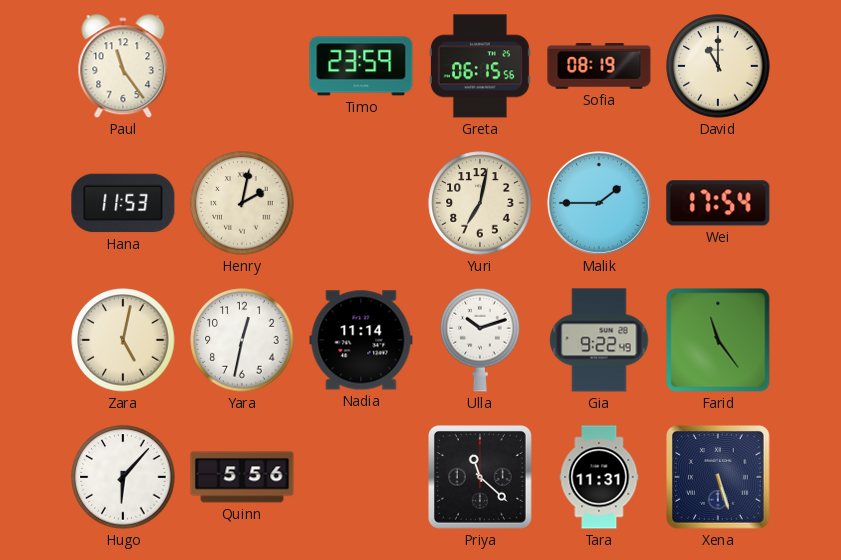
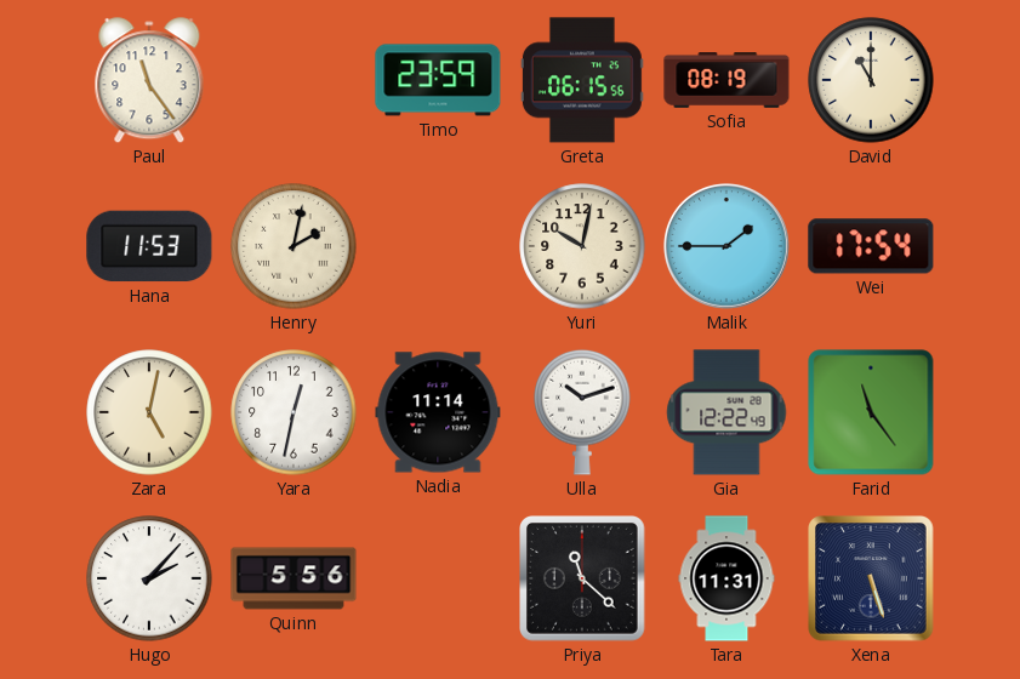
Yuri: 7:02 -> 10:02 (582, 246)
Gia: 9:22 -> 12:22 (726, 412)
Hugo: 6:07 -> 2:07 (149, 578)
